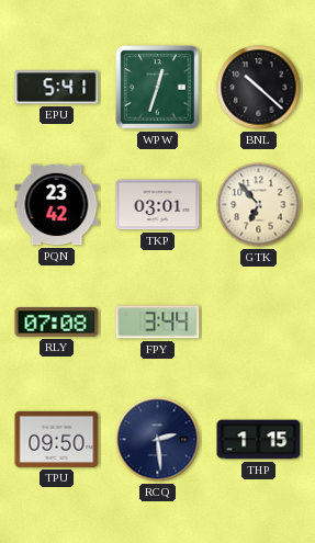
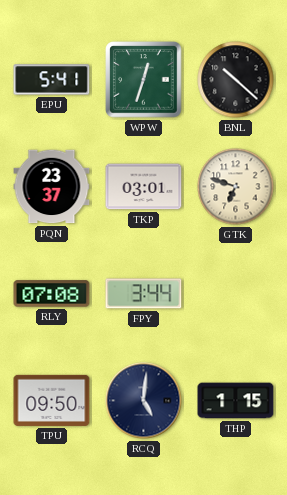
PQN: 23:42 -> 23:37 (52, 187)
GTK: 6:53 -> 6:48 (236, 187)
RCQ: 2:29 -> 5:01 (144, 401)
